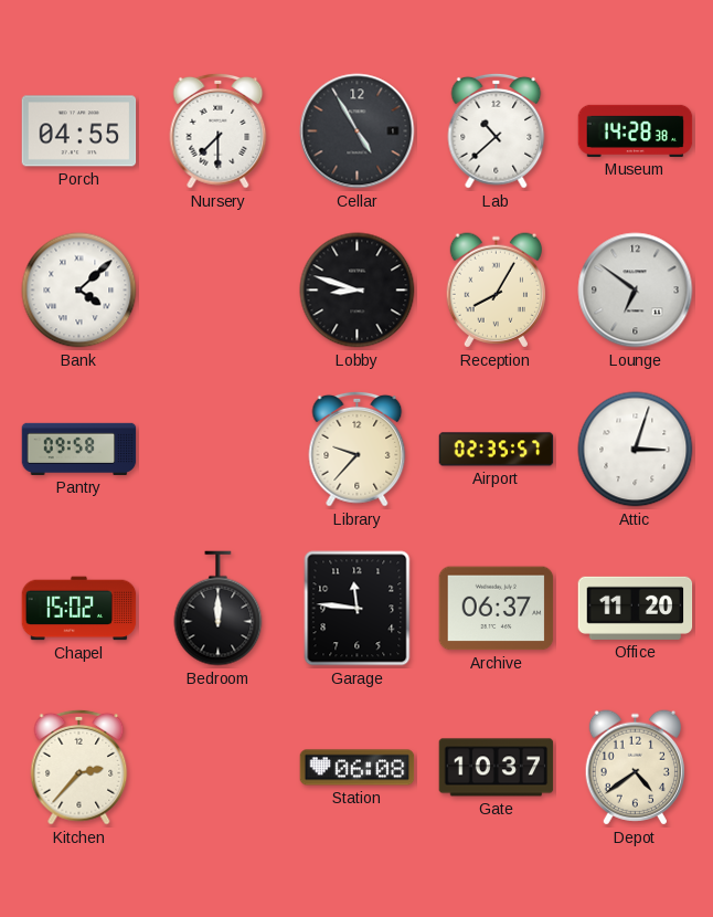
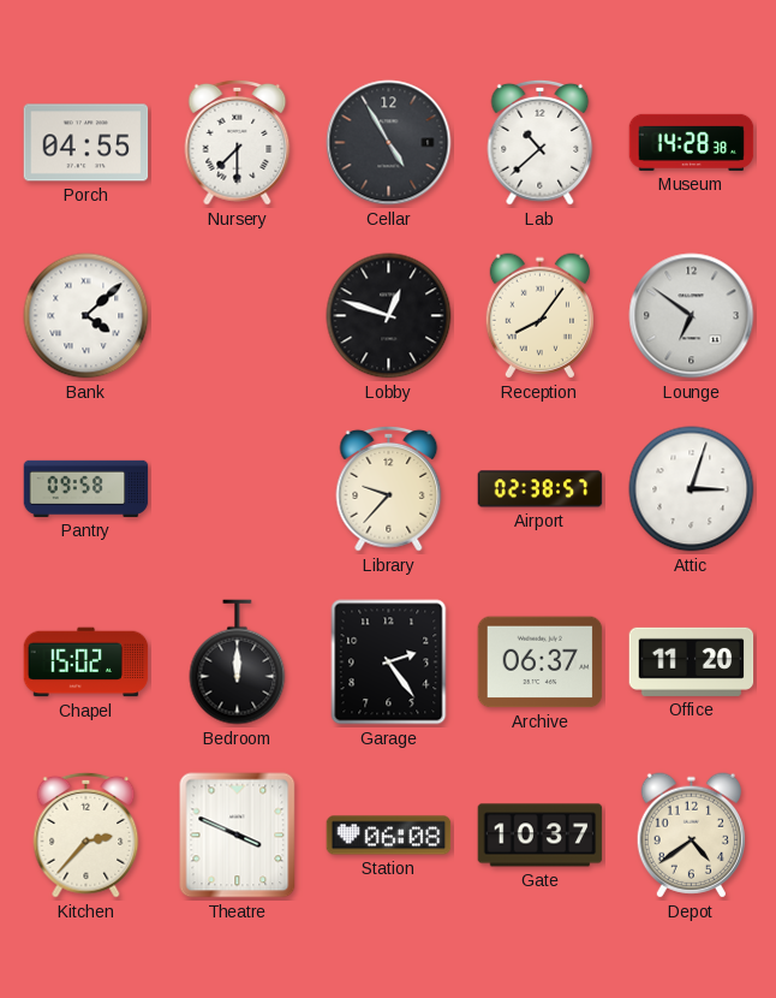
Lobby: 8:48 -> 12:48 (389, 316)
Reception: 8:05 -> 8:06 (539, 316)
Airport: 02:35 -> 02:38 (541, 489)
Garage: 11:46 -> 2:24 (389, 663)
Theatre: none -> 3:49 (238, 836)
